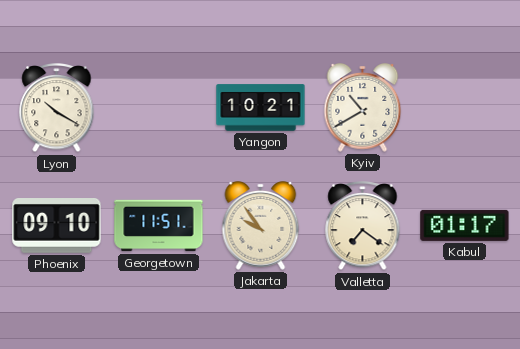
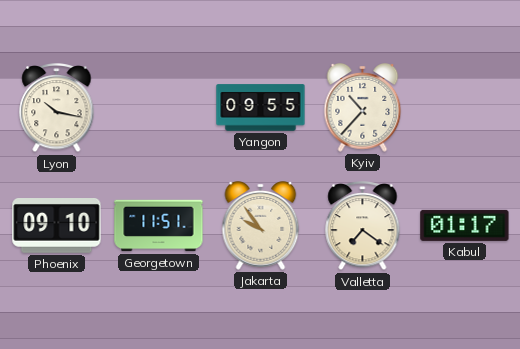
Lyon: 10:20 -> 10:17 (57, 109)
Yangon: 10:21 -> 09:55 (261, 108)
Kyiv: 10:40 -> 10:37 (363, 108)
